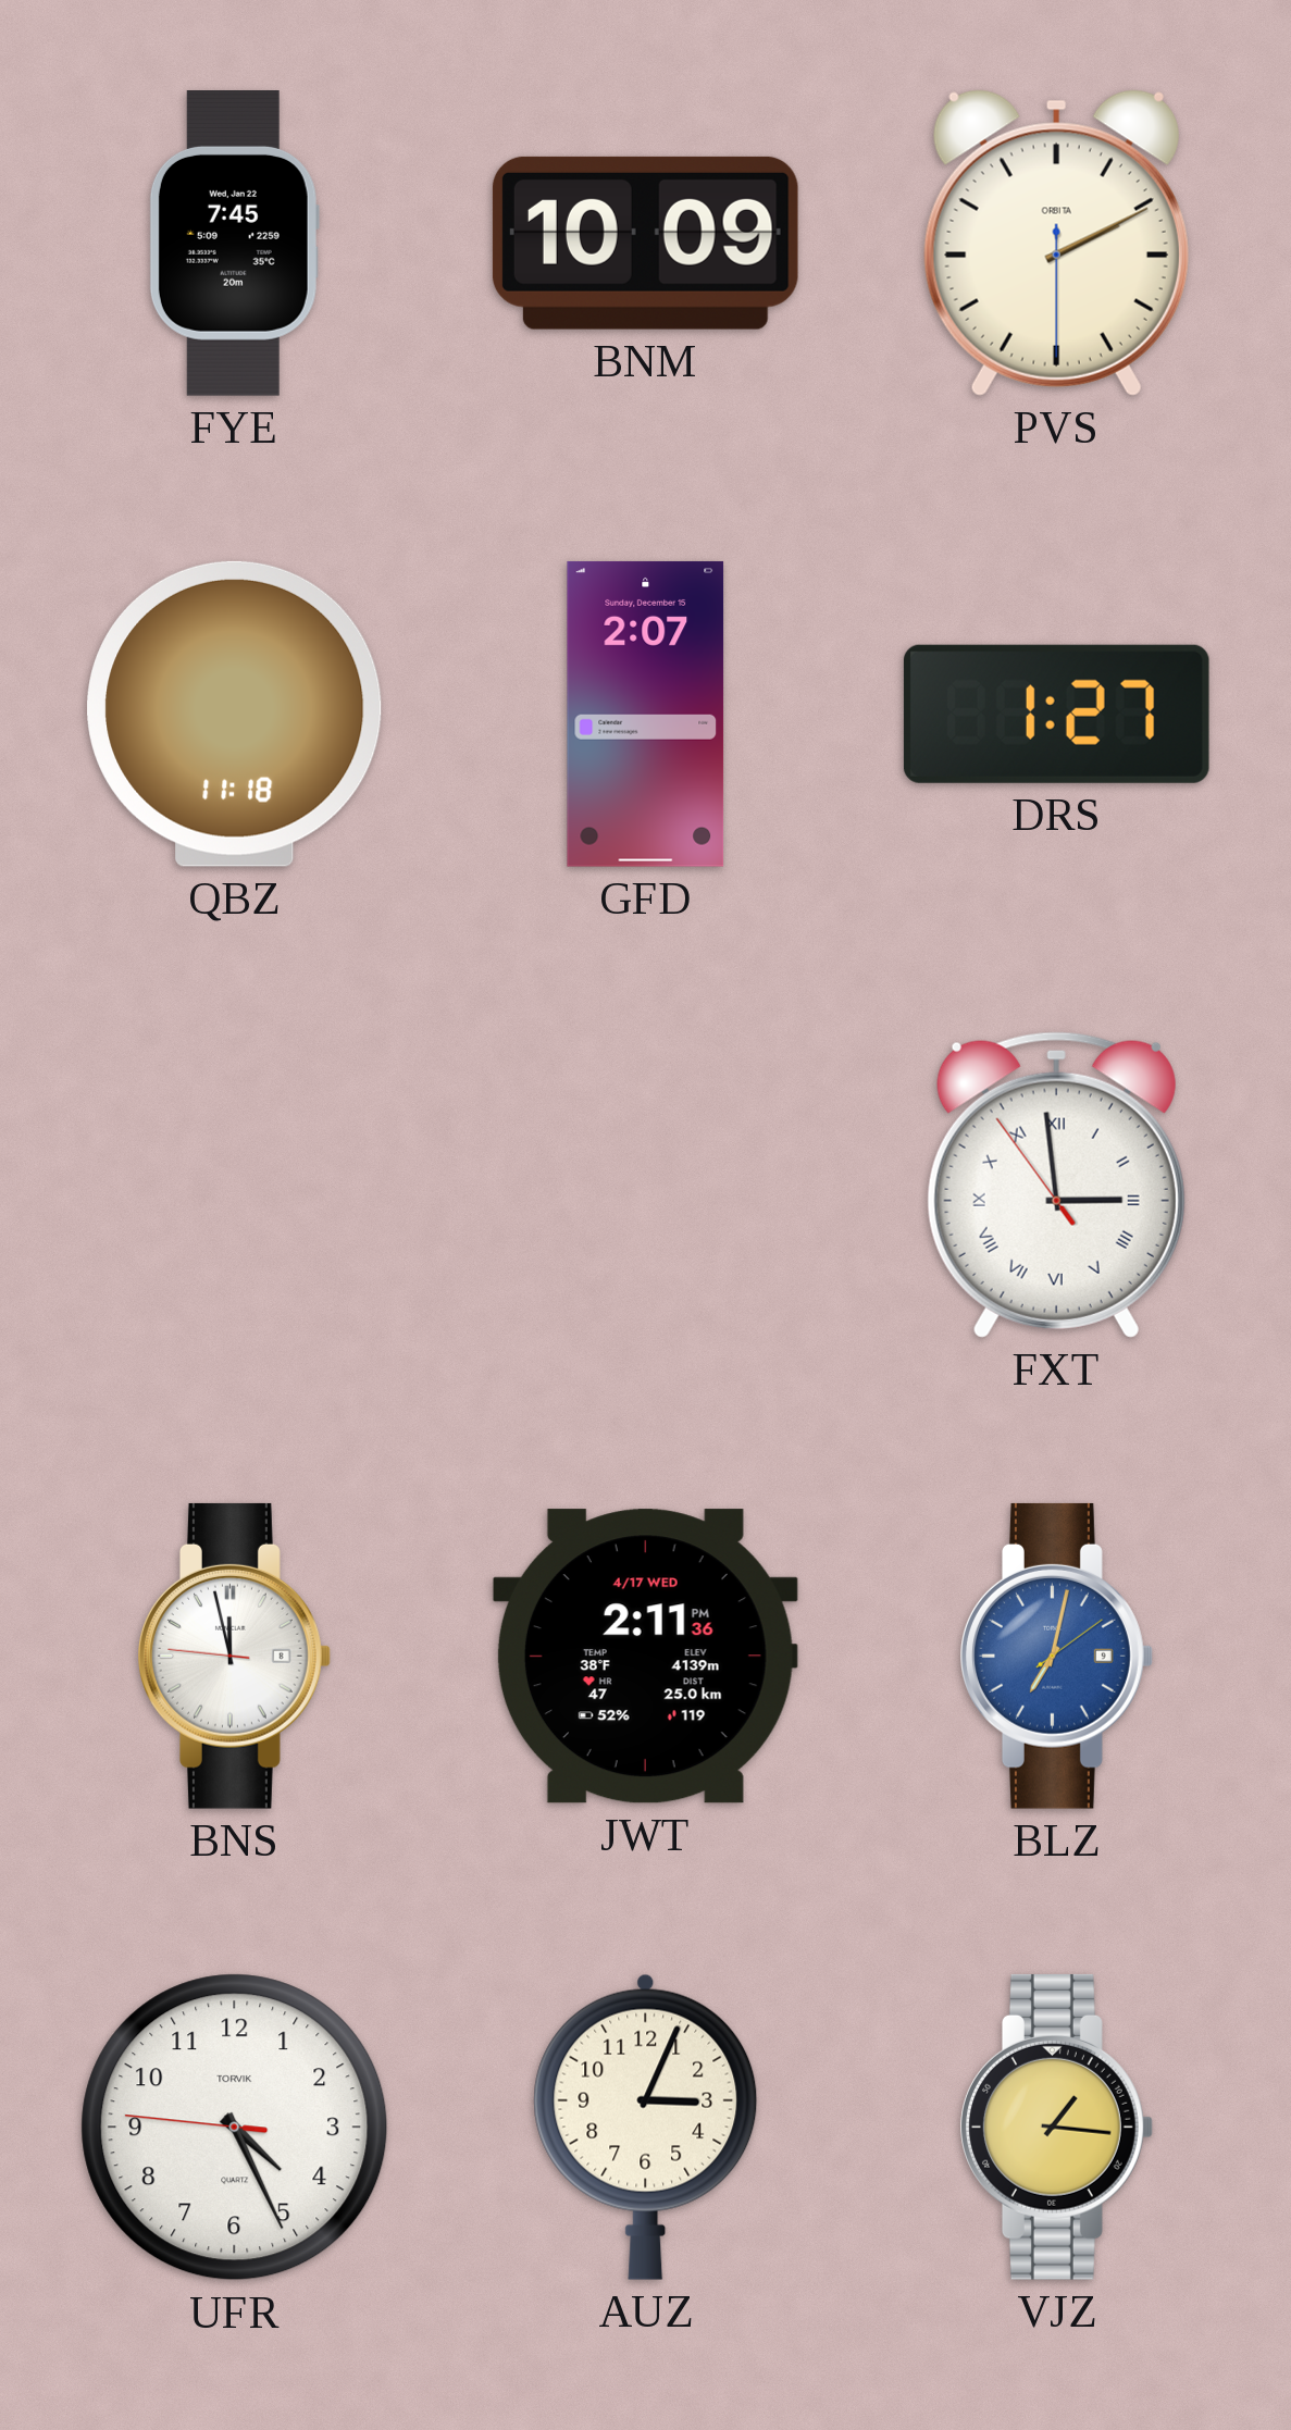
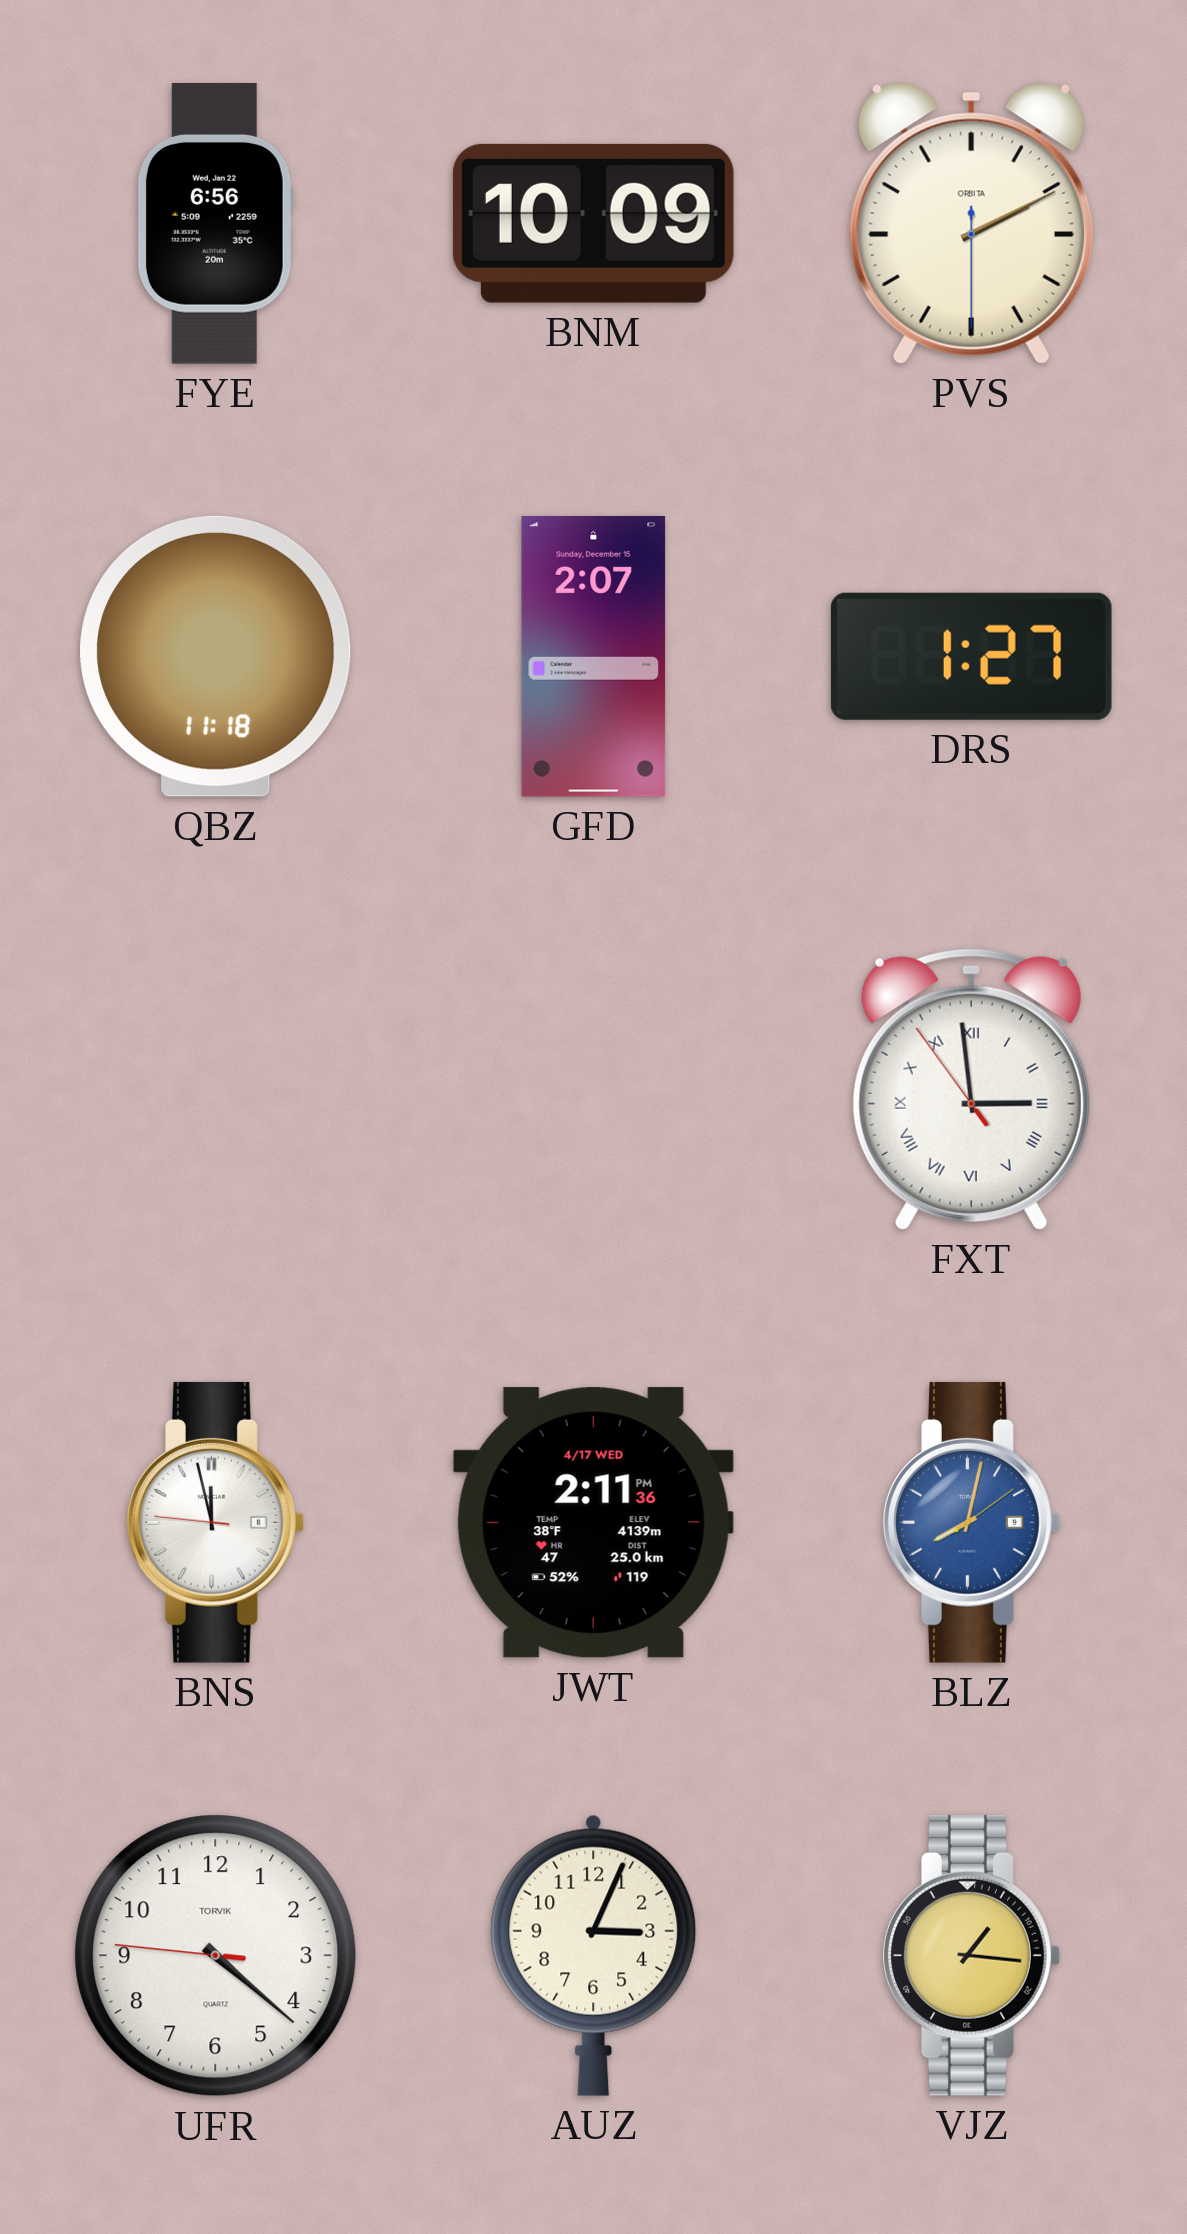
FYE: 7:45 -> 6:56 (215, 224)
BLZ: 7:02 -> 8:02 (972, 1522)
UFR: 4:25 -> 4:21 (216, 1956)
